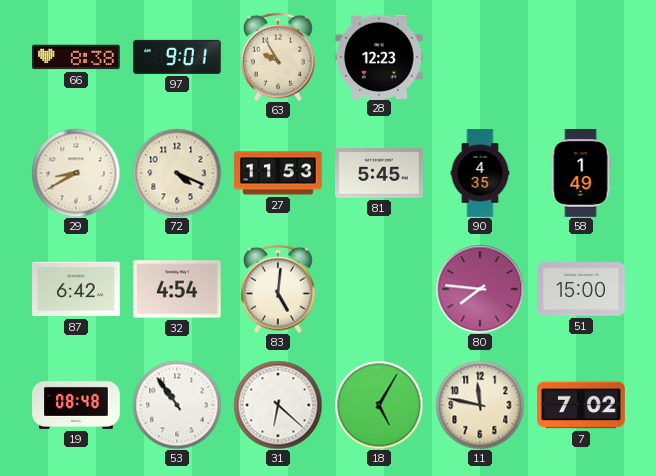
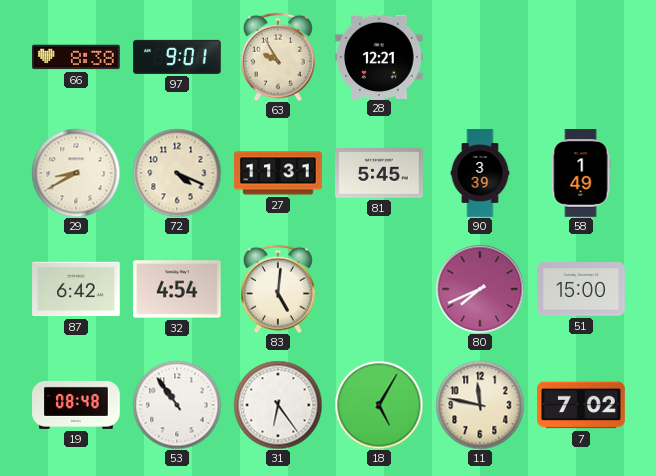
28: 12:23 -> 12:21 (379, 56)
27: 11:53 -> 11:31 (278, 173)
90: 4:35 -> 3:39 (480, 173)
80: 7:46 -> 7:41 (480, 289)
31: 6:22 -> 6:24 (278, 405)
